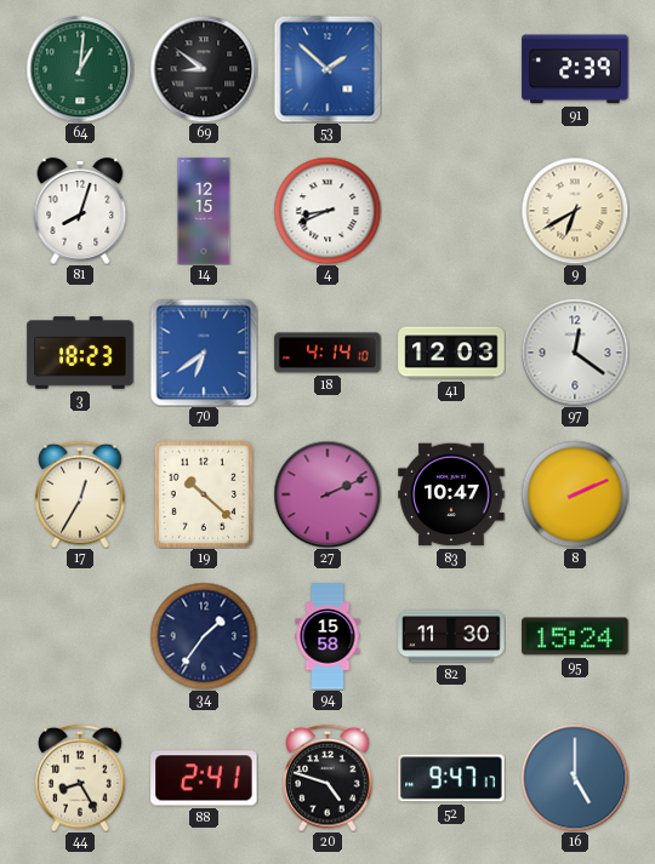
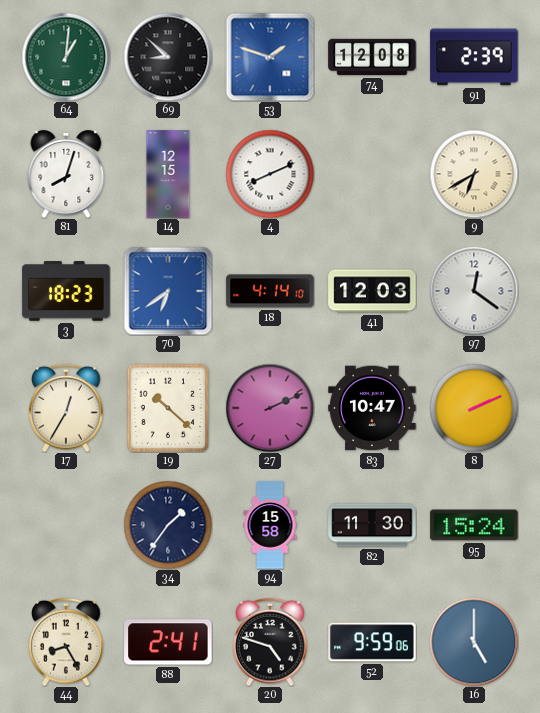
69: 8:51 -> 8:52 (168, 57)
53: 1:52 -> 1:48 (270, 57)
74: none -> 12:08 (372, 57)
4: 8:41 -> 8:11 (270, 174)
52: 9:47 -> 9:59 (372, 642)
